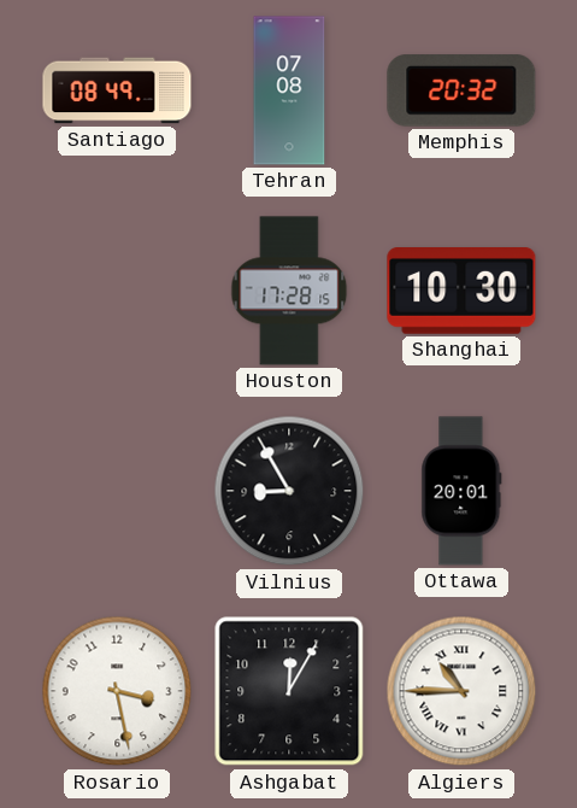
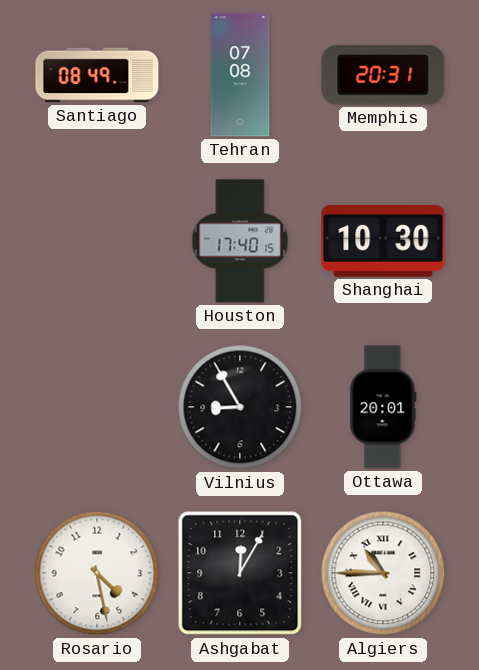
Memphis: 20:32 -> 20:31 (383, 75)
Houston: 17:28 -> 17:40 (240, 241)
Rosario: 3:28 -> 4:28 (97, 573)
